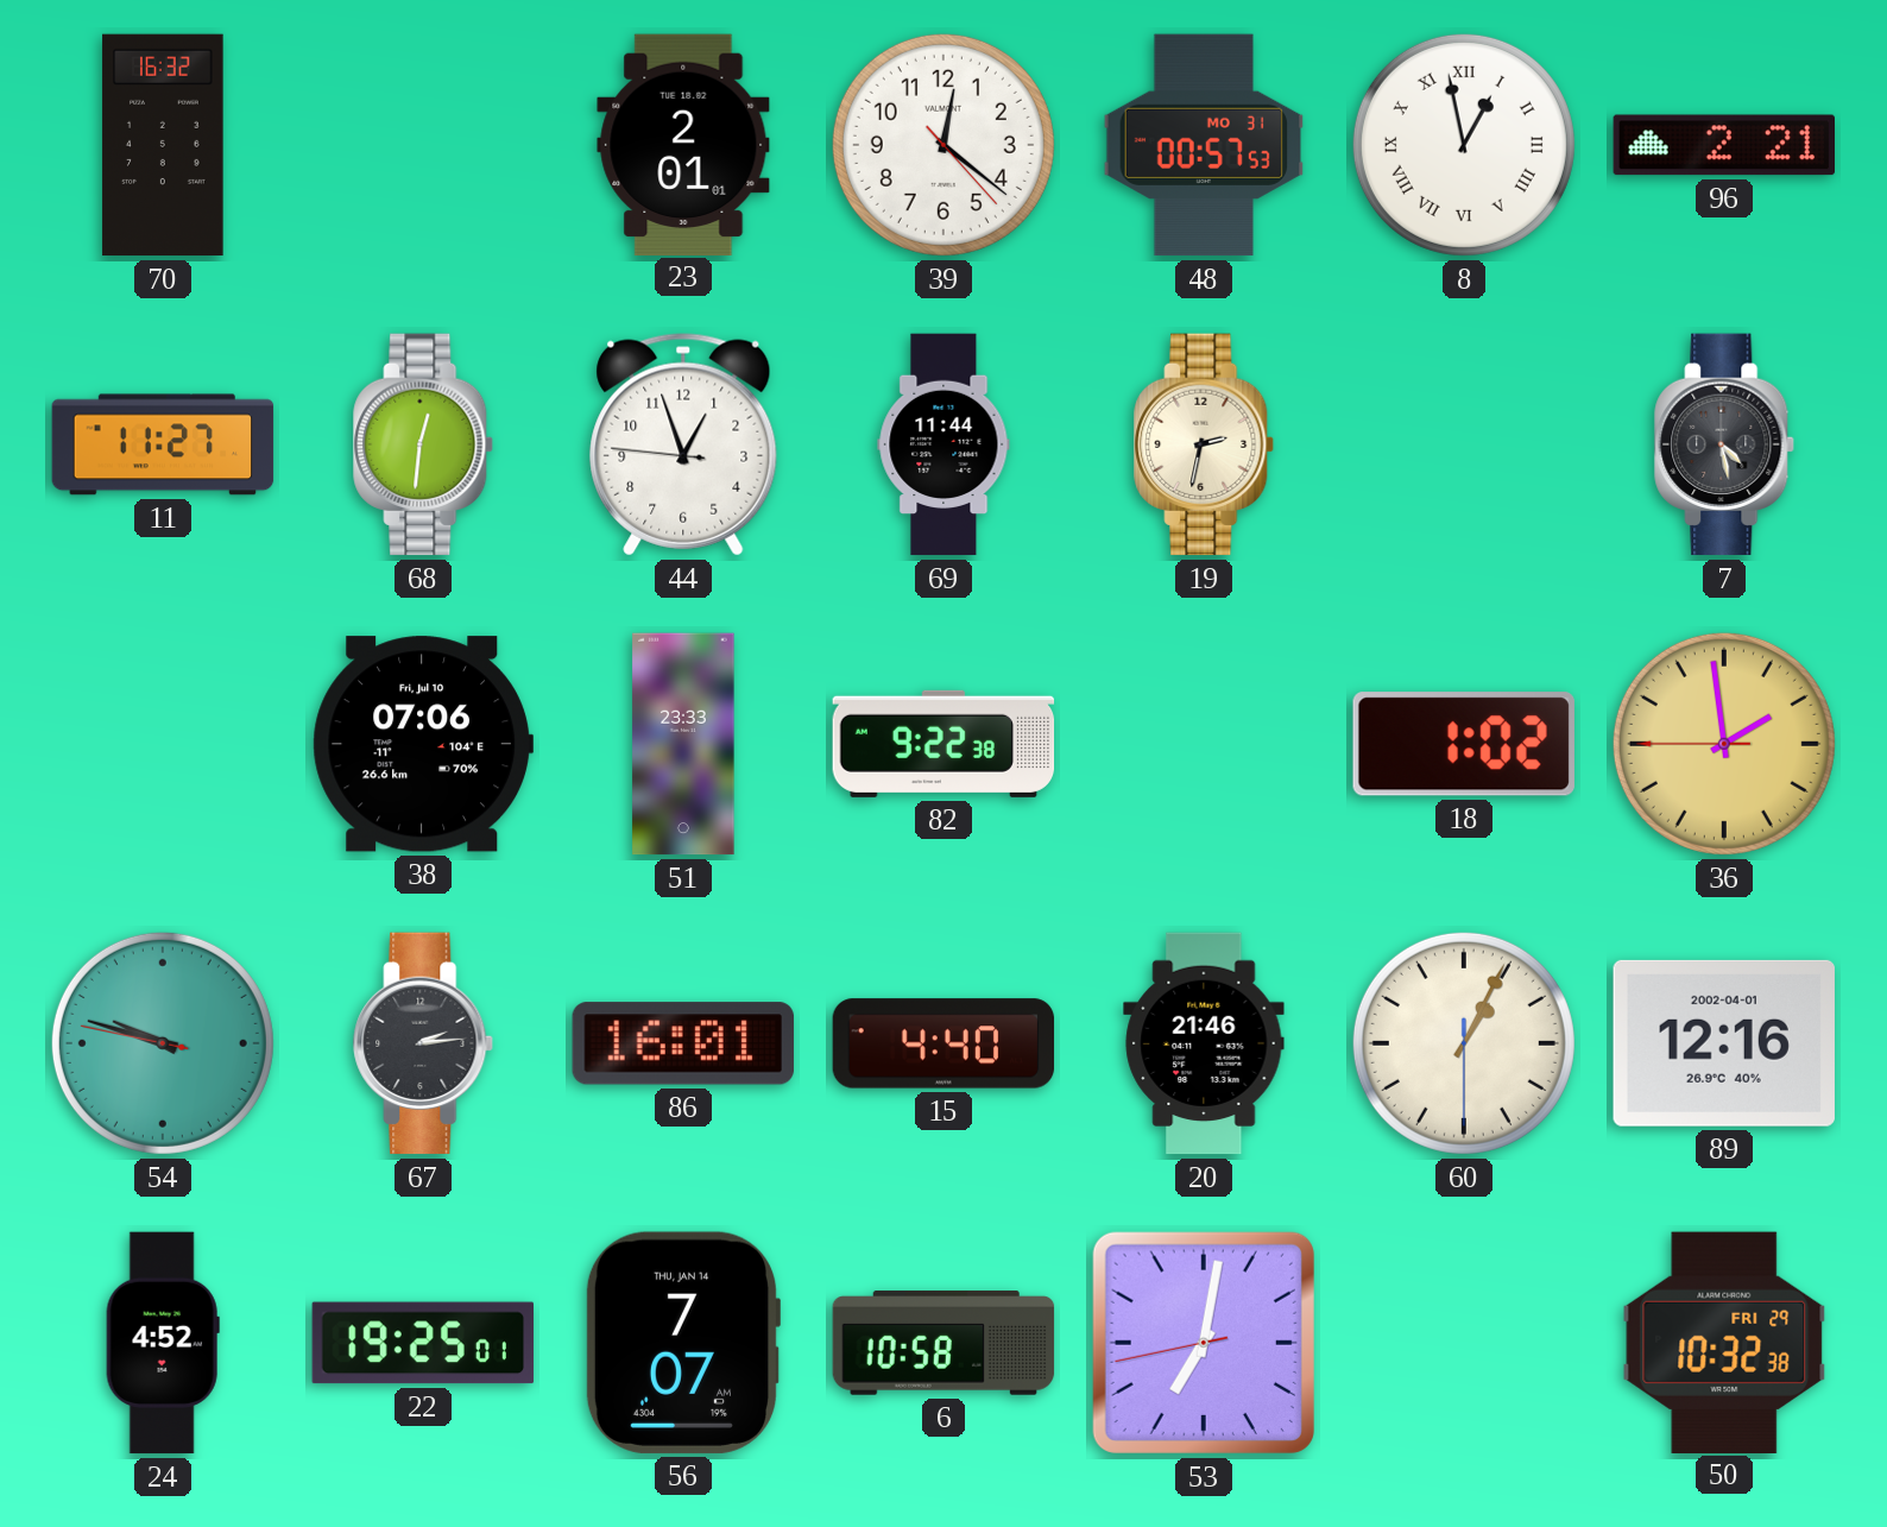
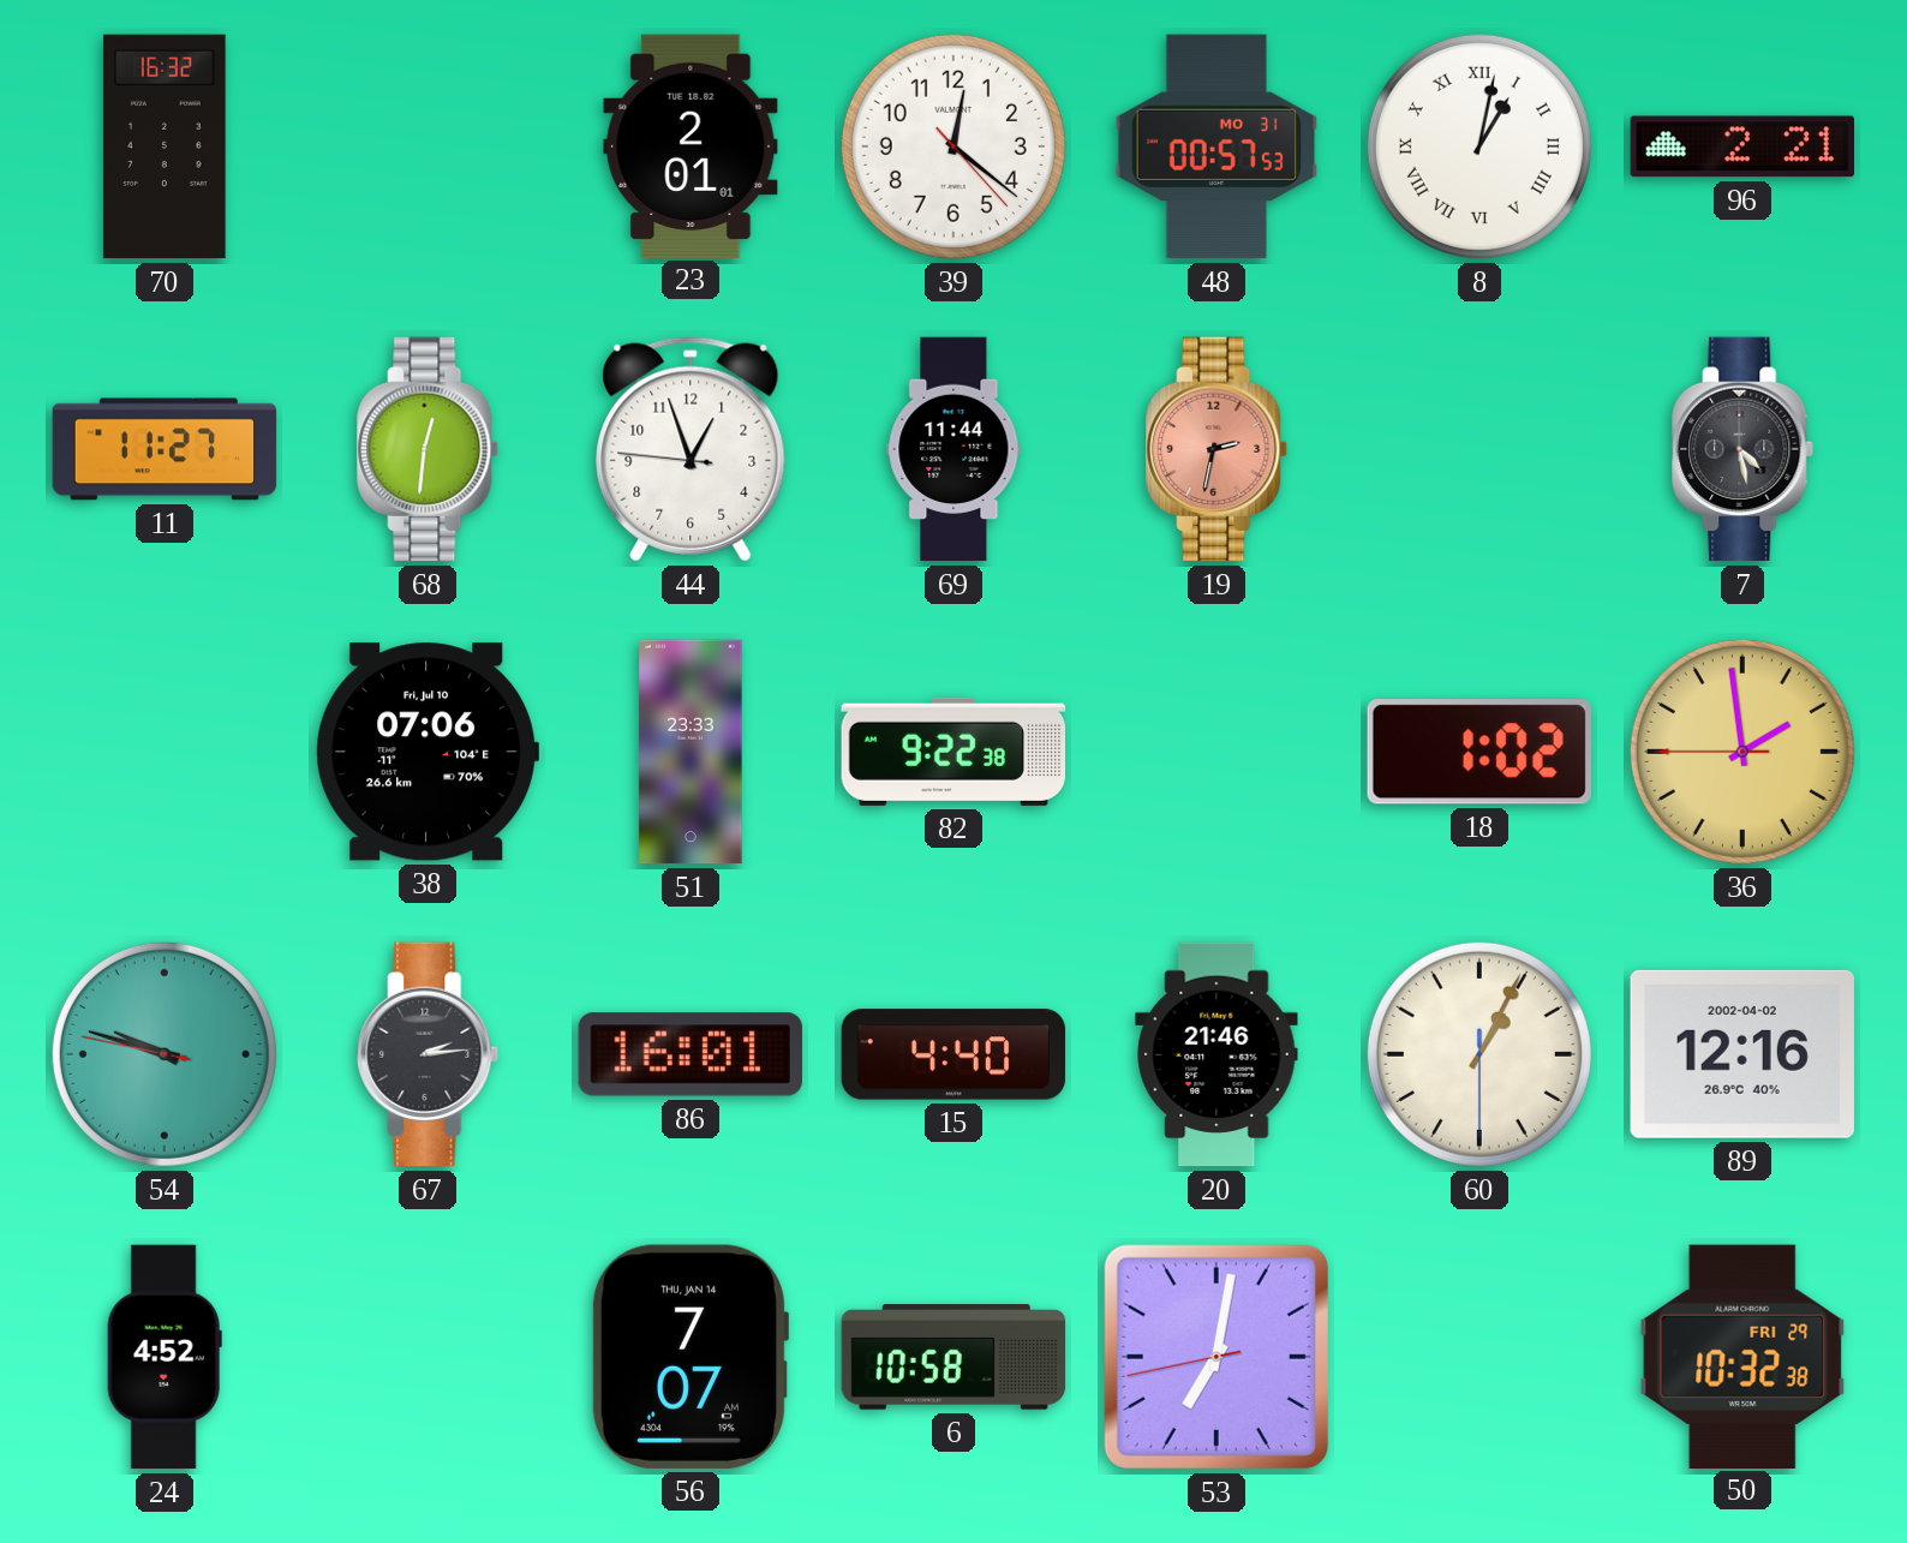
8: 12:58 -> 1:02 (1479, 146)
19 dial: cream -> salmon (1218, 449)
89 date: 2002-04-01 -> 2002-04-02 (1742, 1054)
22: 19:25 -> none (423, 1343)
